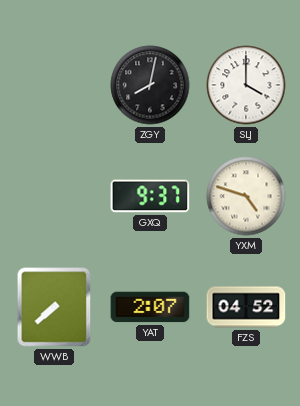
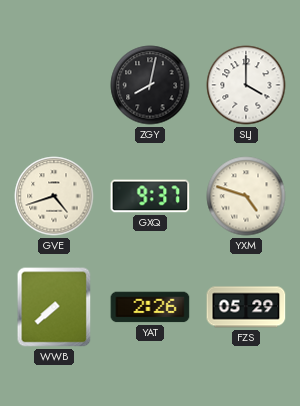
GVE: none -> 4:42 (54, 196)
YAT: 2:07 -> 2:26 (150, 307)
FZS: 04:52 -> 05:29 (246, 307)
